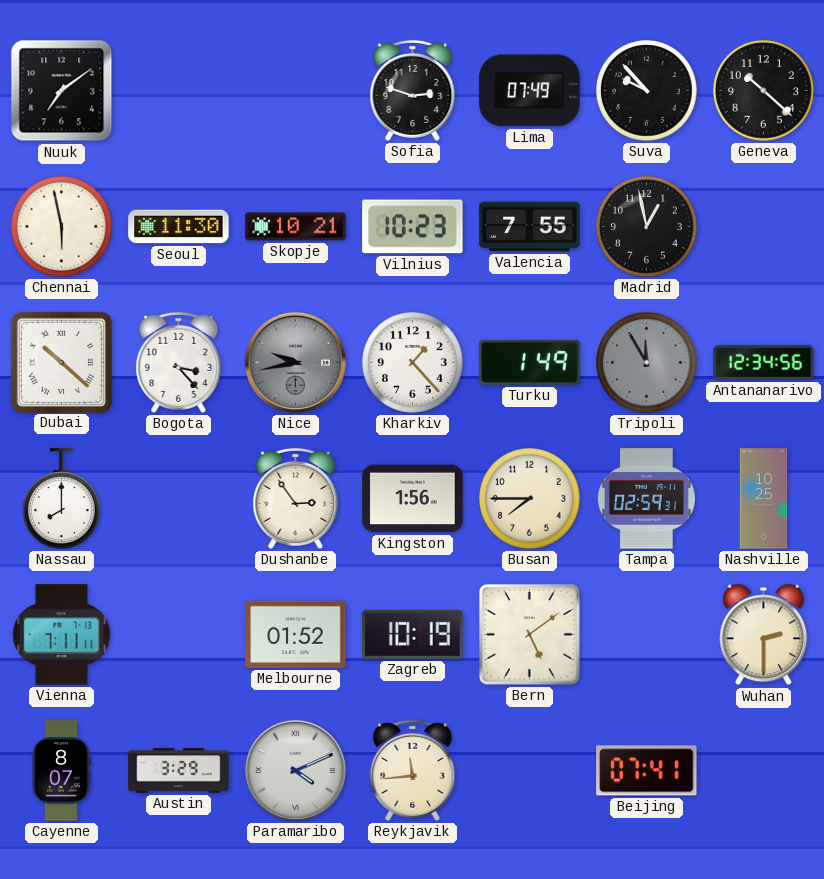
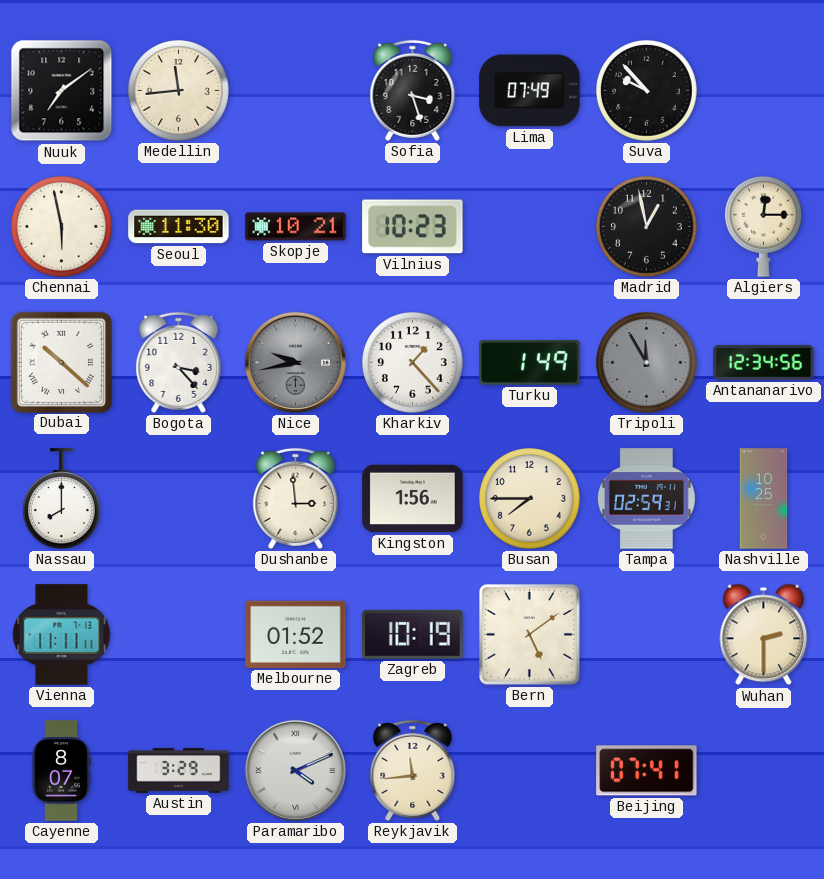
Medellin: none -> 11:44 (179, 91)
Sofia: 2:48 -> 3:27 (413, 90)
Geneva: 10:22 -> none (764, 91)
Valencia: 7:55 -> none (530, 227)
Algiers: none -> 12:15 (764, 226)
Dushanbe: 2:54 -> 2:59 (296, 498)
Vienna: 7:11 -> 11:11 (62, 635)
